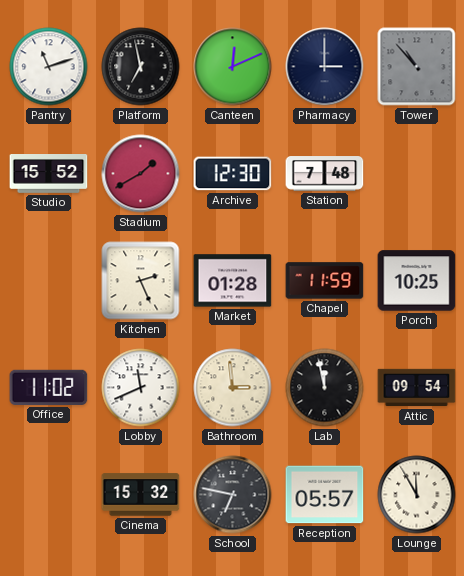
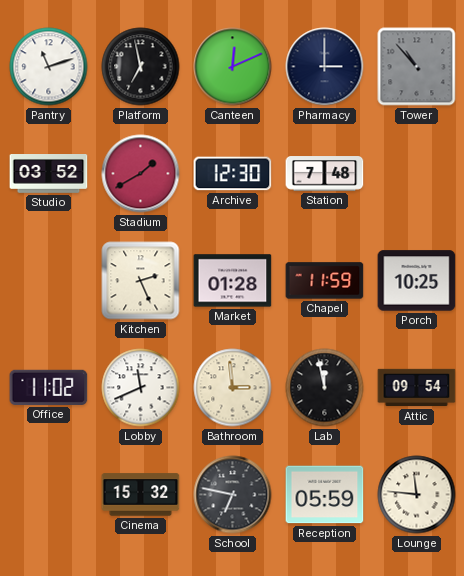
Studio: 15:52 -> 03:52 (49, 174)
Reception: 05:57 -> 05:59 (325, 495)
Lounge: 11:55 -> 11:46 (417, 495)
